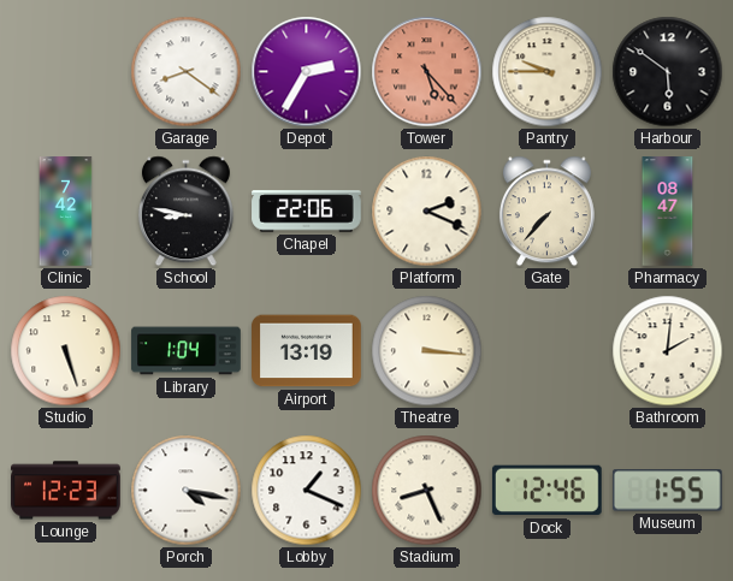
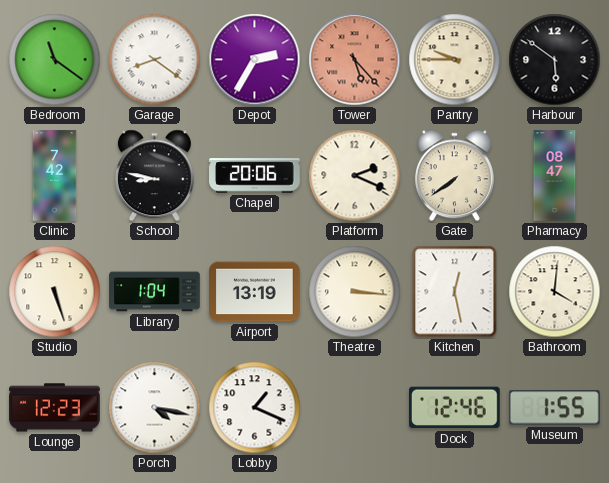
Bedroom: none -> 11:21 (55, 60)
Chapel: 22:06 -> 20:06 (255, 176)
Gate: 7:37 -> 7:39 (454, 176)
Kitchen: none -> 12:28 (455, 292)
Bathroom: 2:01 -> 4:01 (555, 292)
Stadium: 8:26 -> none (427, 491)
